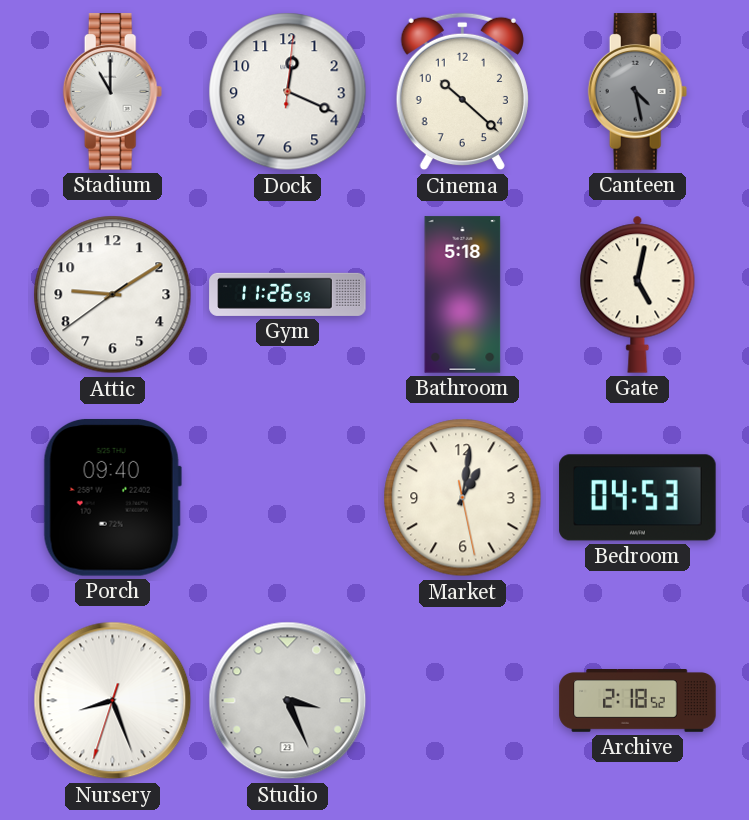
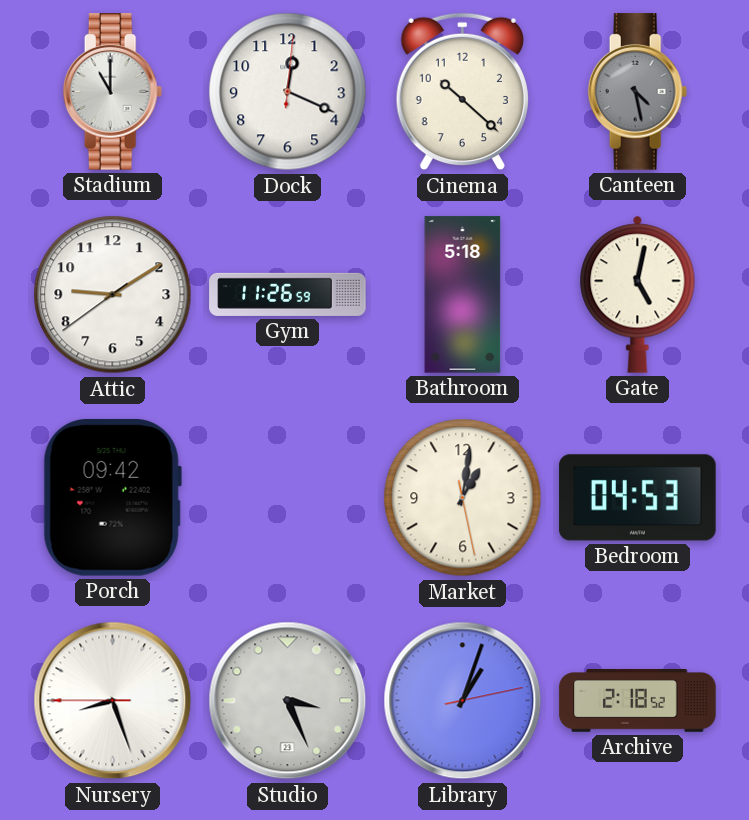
Porch: 09:40 -> 09:42 (112, 498)
Nursery: 8:26:33 -> 8:26:45 (113, 701)
Library: none -> 1:03 (463, 701)
